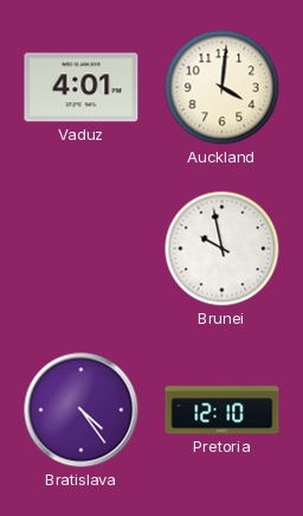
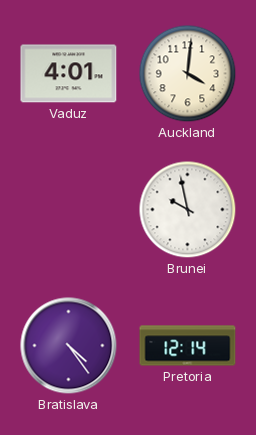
Pretoria: 12:10 -> 12:14 (188, 346)
